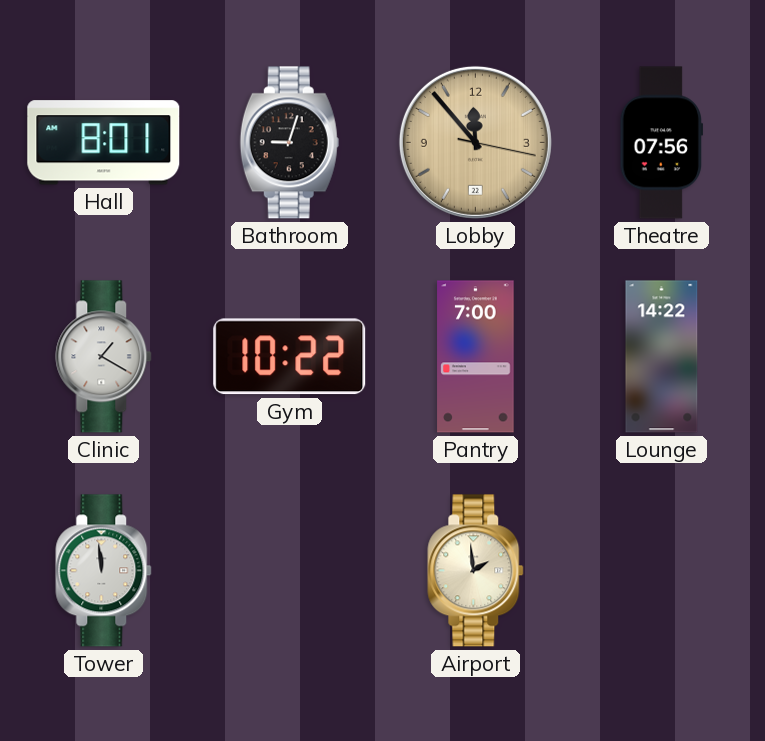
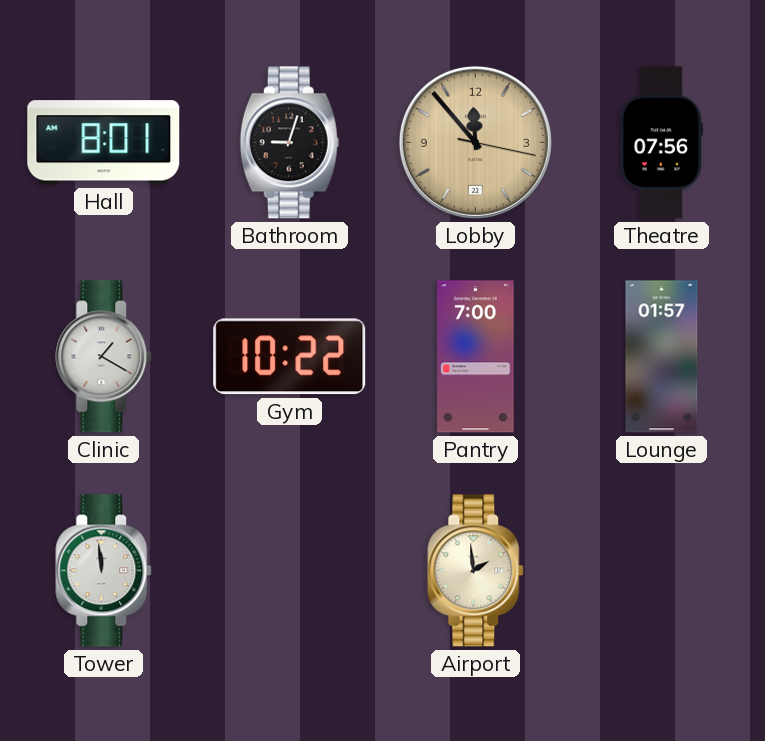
Lounge: 14:22 -> 01:57 (662, 357)
